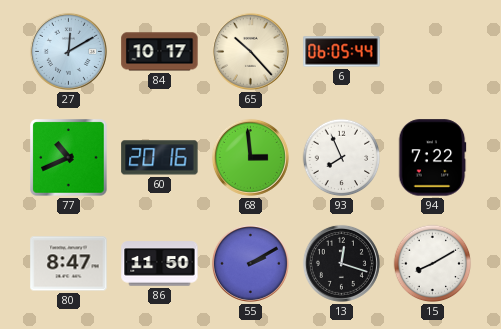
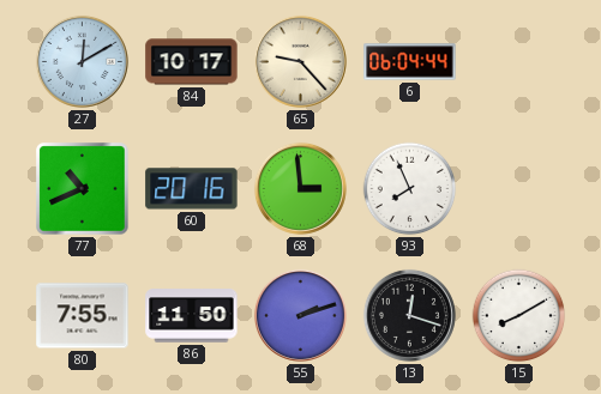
65: 10:23 -> 9:23 (300, 61)
6: 06:05 -> 06:04 (410, 62)
94: 7:22 -> none (432, 158)
80: 8:47 -> 7:55 (83, 316)
55: 2:10 -> 2:12 (300, 315)
